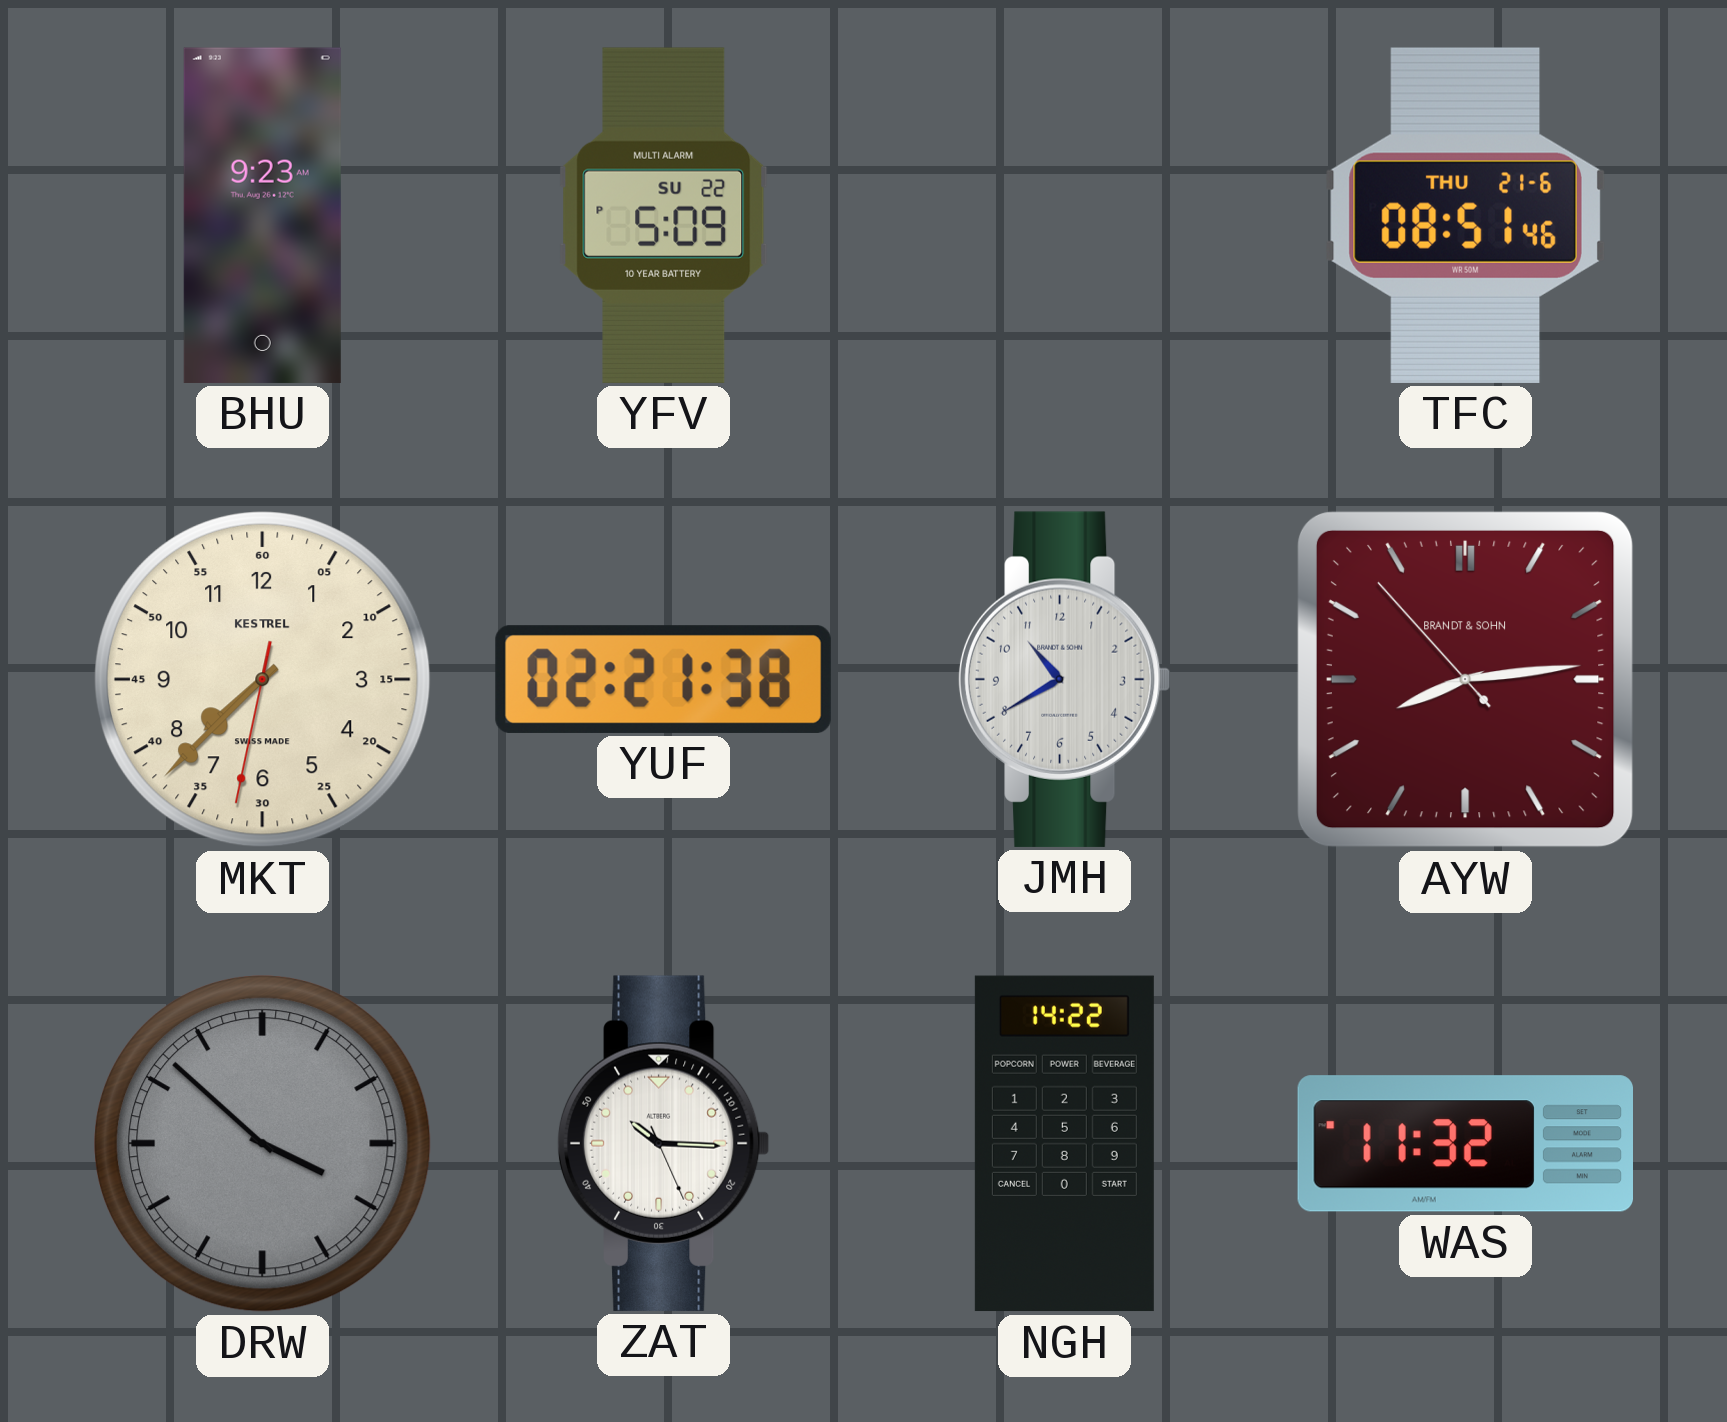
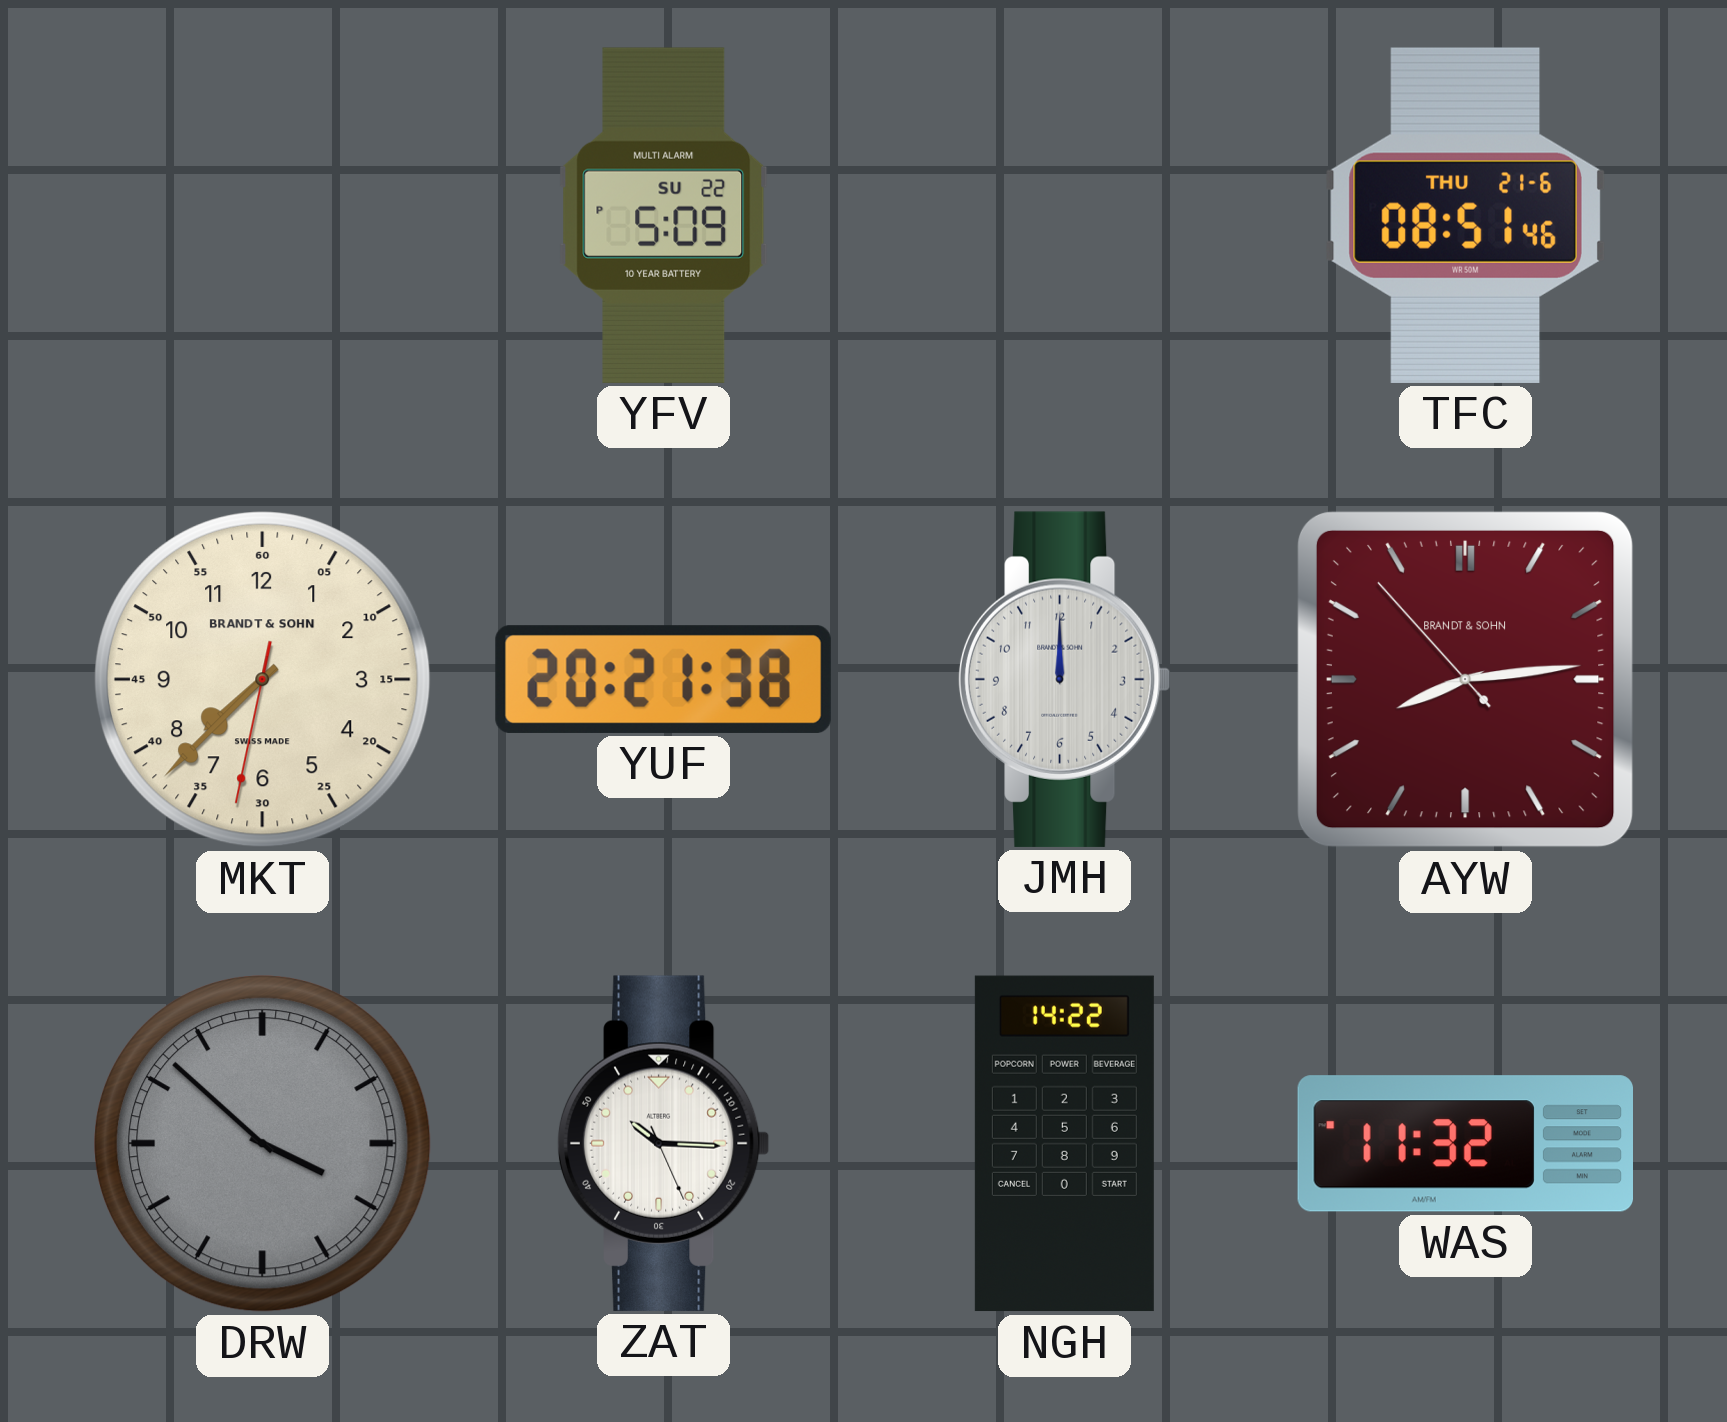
BHU: 9:23 -> none (262, 215)
MKT brand: KESTREL -> BRANDT & SOHN (263, 680)
YUF: 02:21 -> 20:21 (663, 679)
JMH: 10:40 -> 12:00 (1064, 679)
